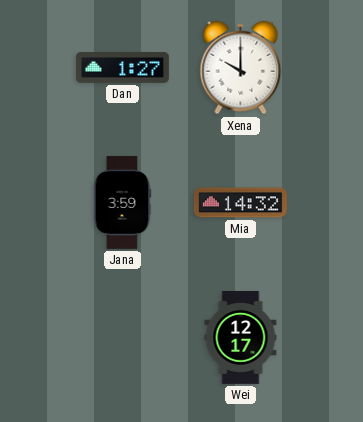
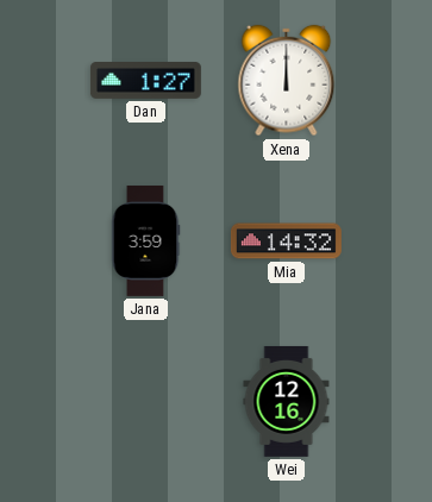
Xena: 10:00 -> 12:00 (287, 81)
Wei: 12:17 -> 12:16 (287, 401)
